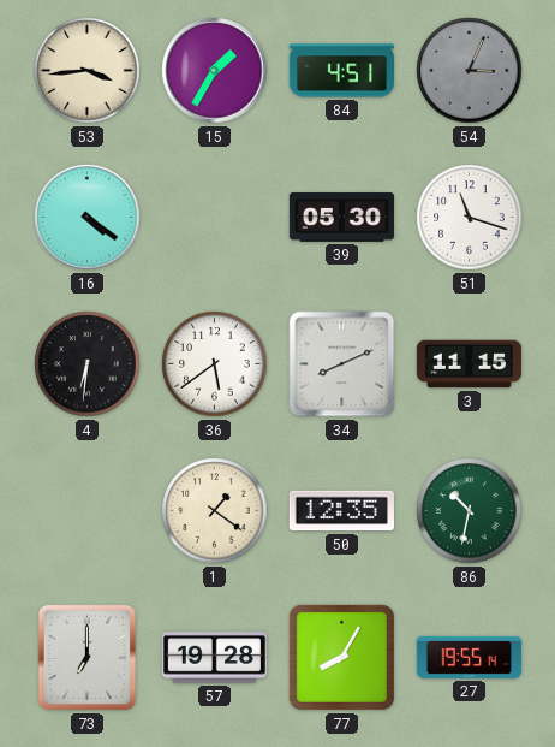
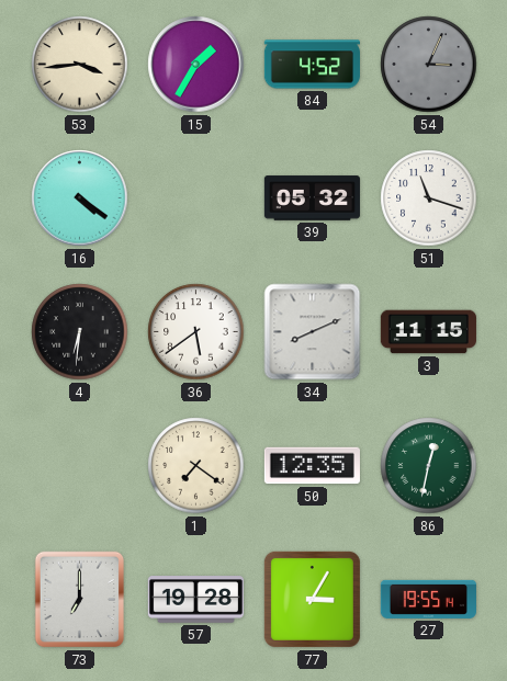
84: 4:51 -> 4:52 (312, 65)
39: 05:30 -> 05:32 (312, 198)
1: 1:21 -> 7:21 (196, 466)
86: 10:32 -> 12:32 (429, 466)
77: 8:05 -> 3:05 (312, 599)
